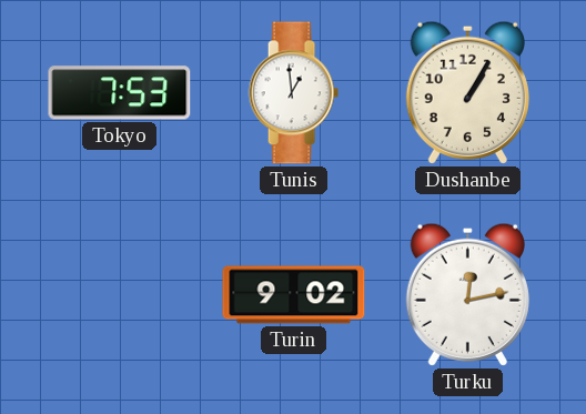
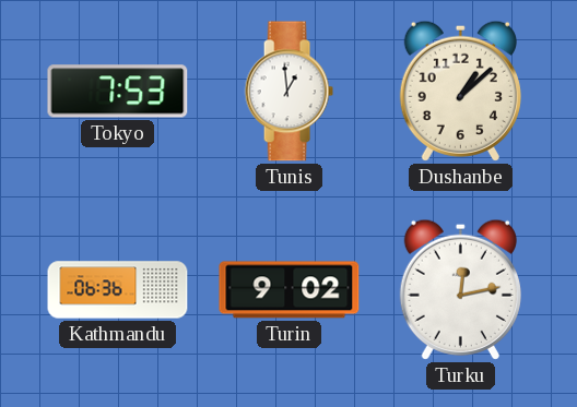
Dushanbe: 1:05 -> 1:08 (460, 91)
Kathmandu: none -> 06:36 (118, 290)
